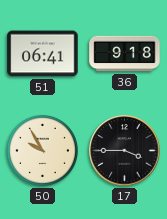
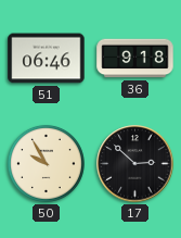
51: 06:41 -> 06:46 (47, 59)
17: 3:45 -> 2:52 (135, 164)
